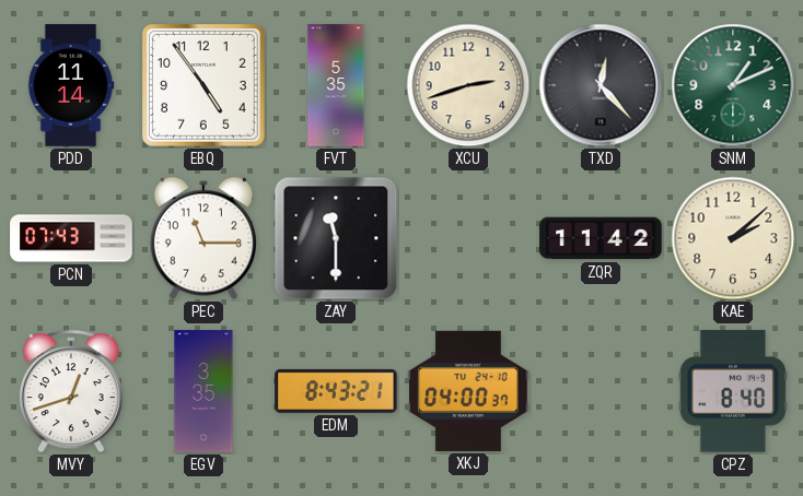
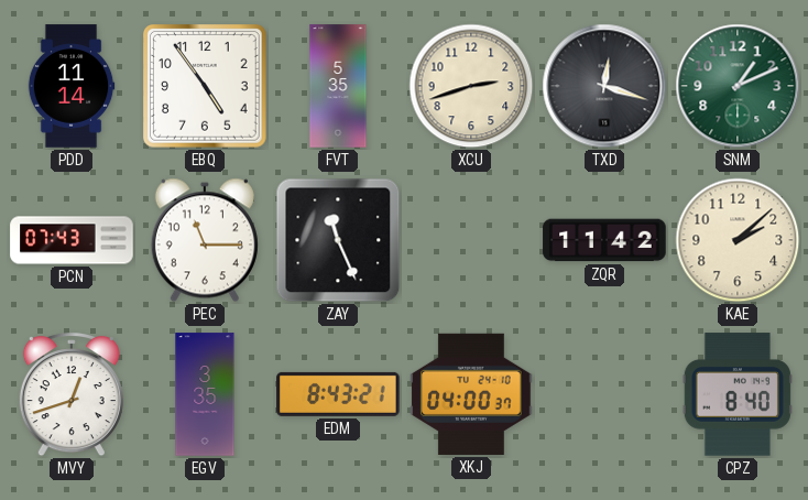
TXD: 12:23 -> 12:18 (604, 86)
ZAY: 11:30 -> 11:26 (338, 240)
